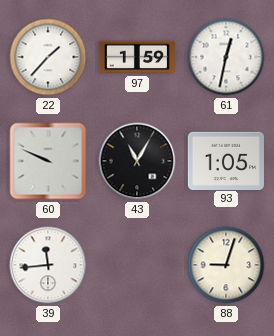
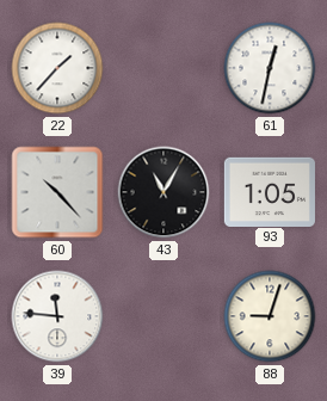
97: 1:59 -> none (136, 57)
60: 9:49 -> 10:23 (57, 192)
39: 11:44 -> 11:46 (57, 316)
